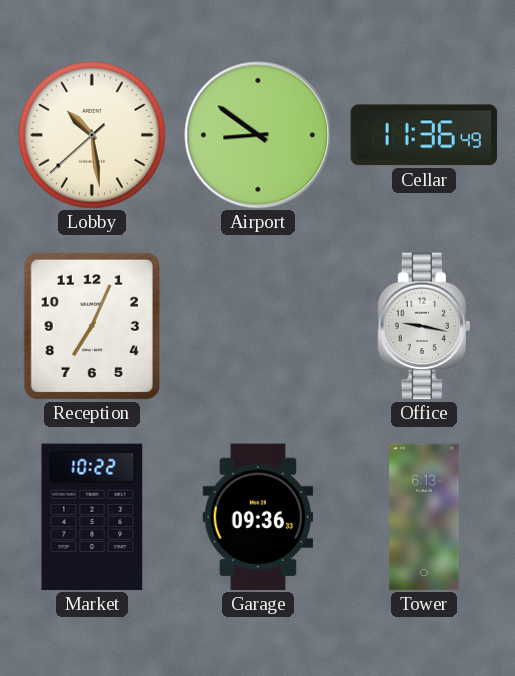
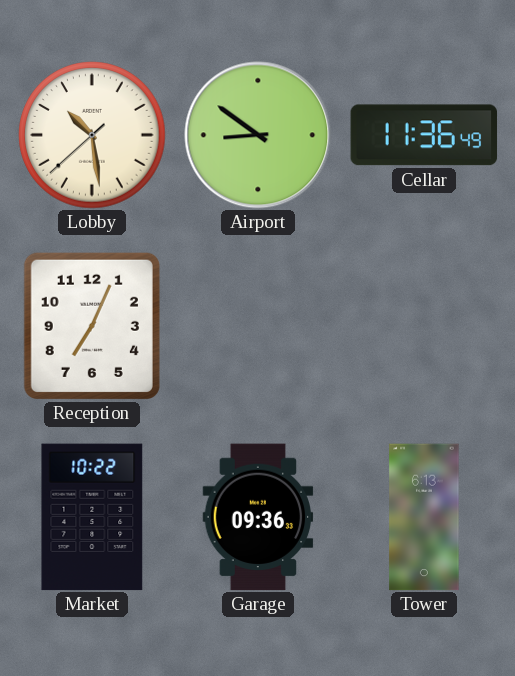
Office: 9:17 -> none (423, 326)
